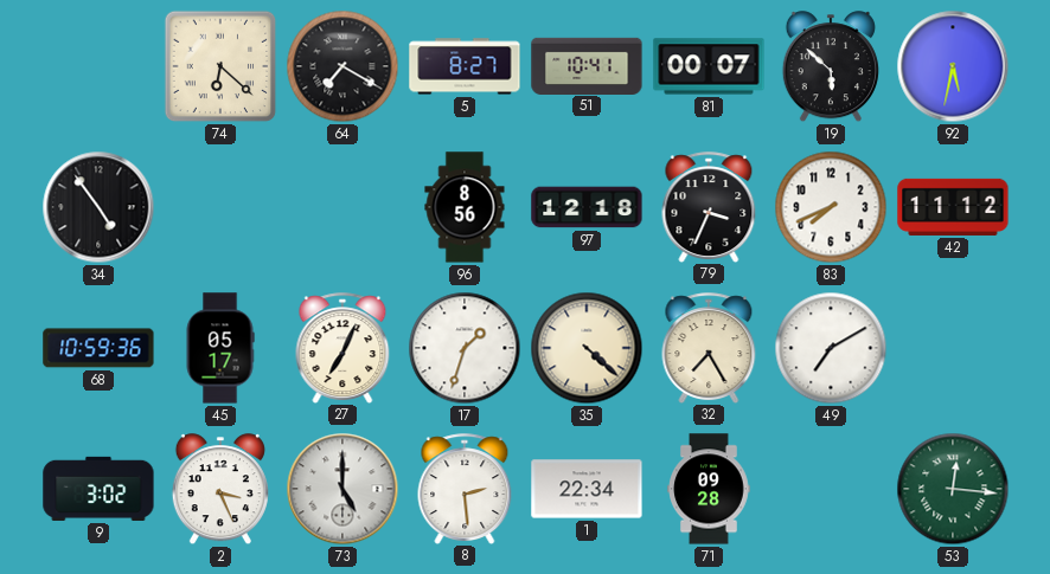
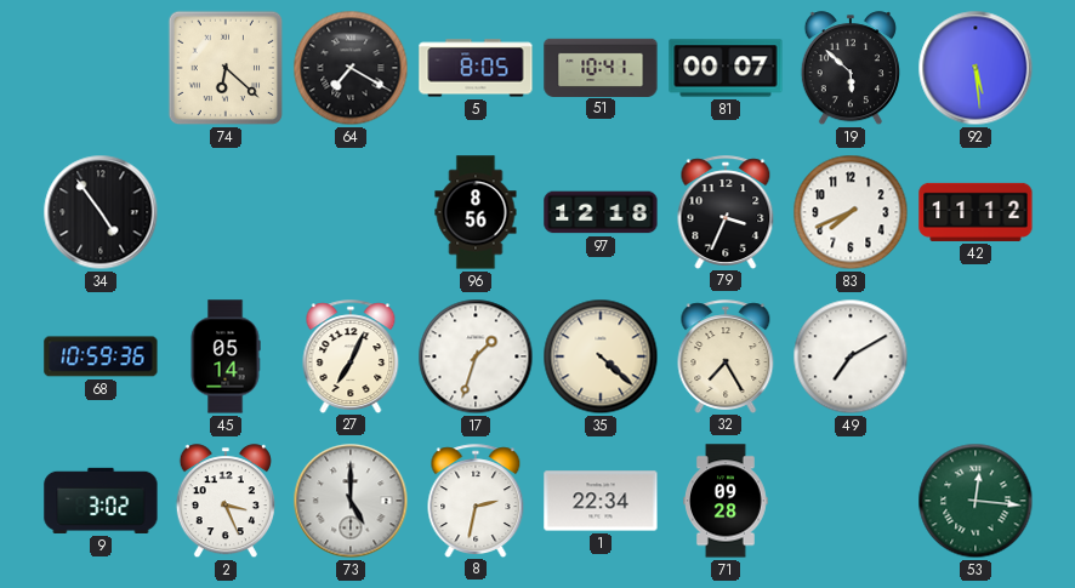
5: 8:27 -> 8:05 (476, 68)
92: 5:32 -> 5:29 (976, 68)
45: 05:17 -> 05:14 (226, 356)
8: 2:29 -> 2:32 (476, 501)
